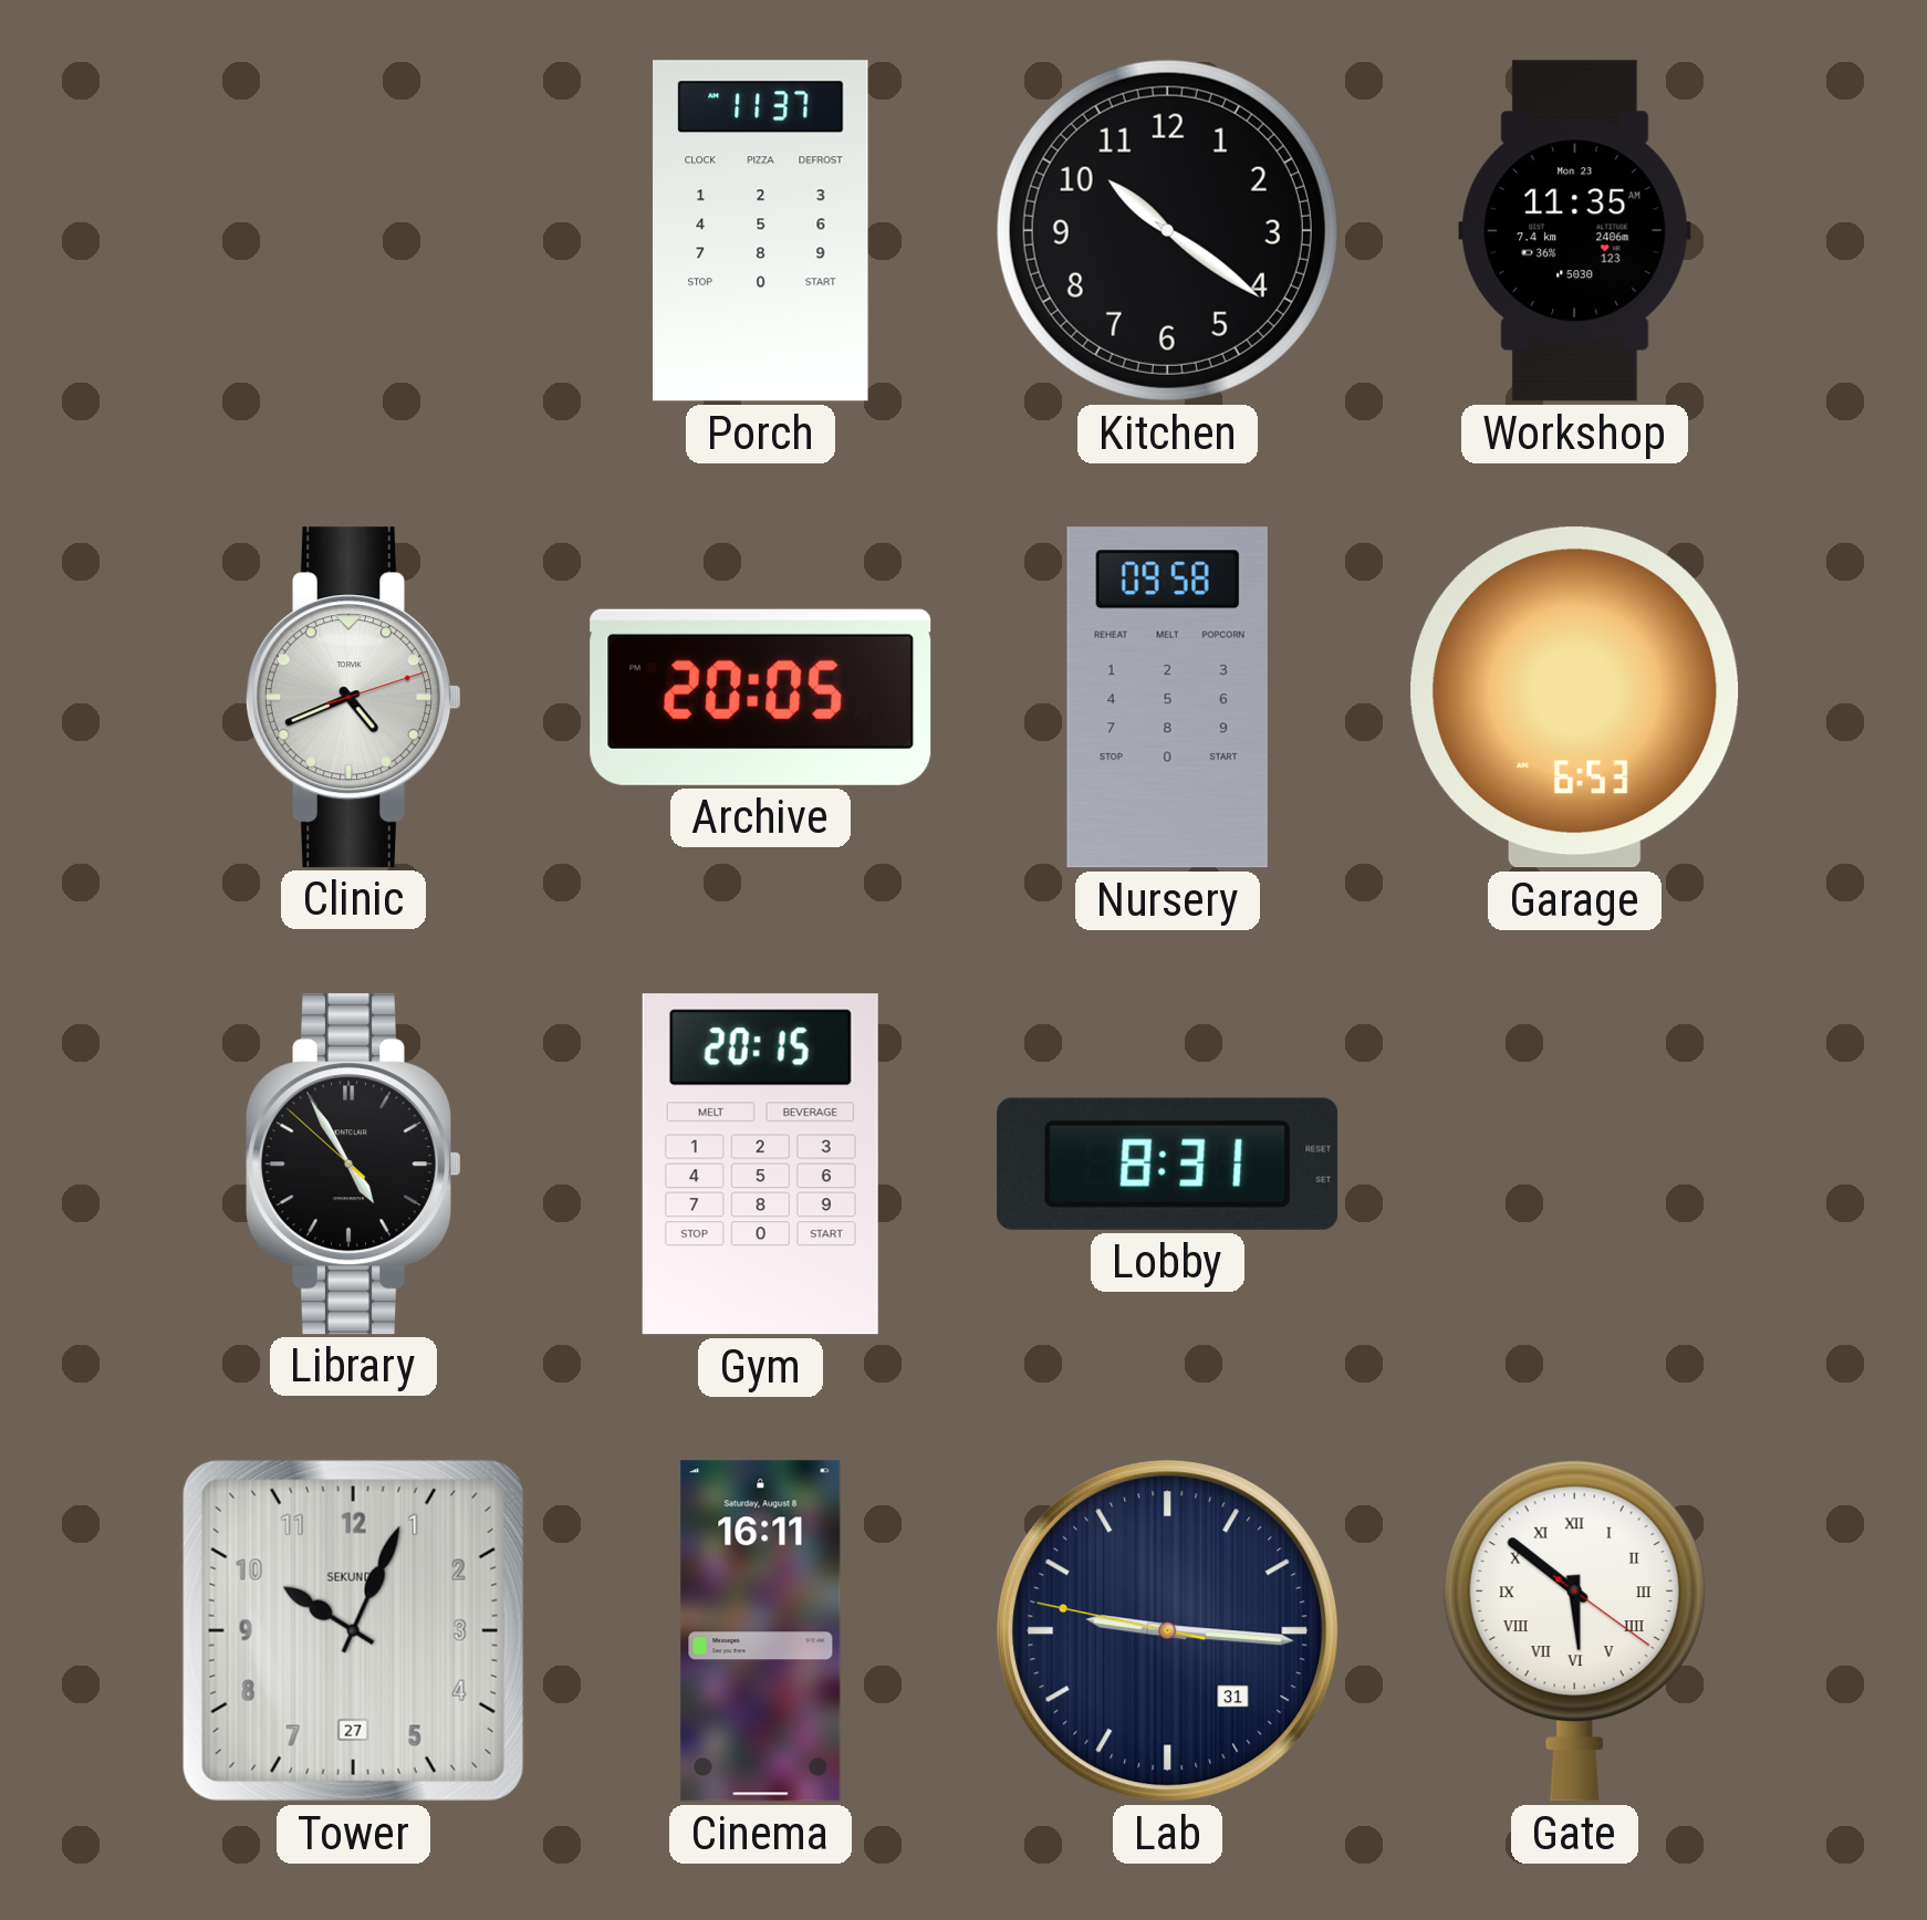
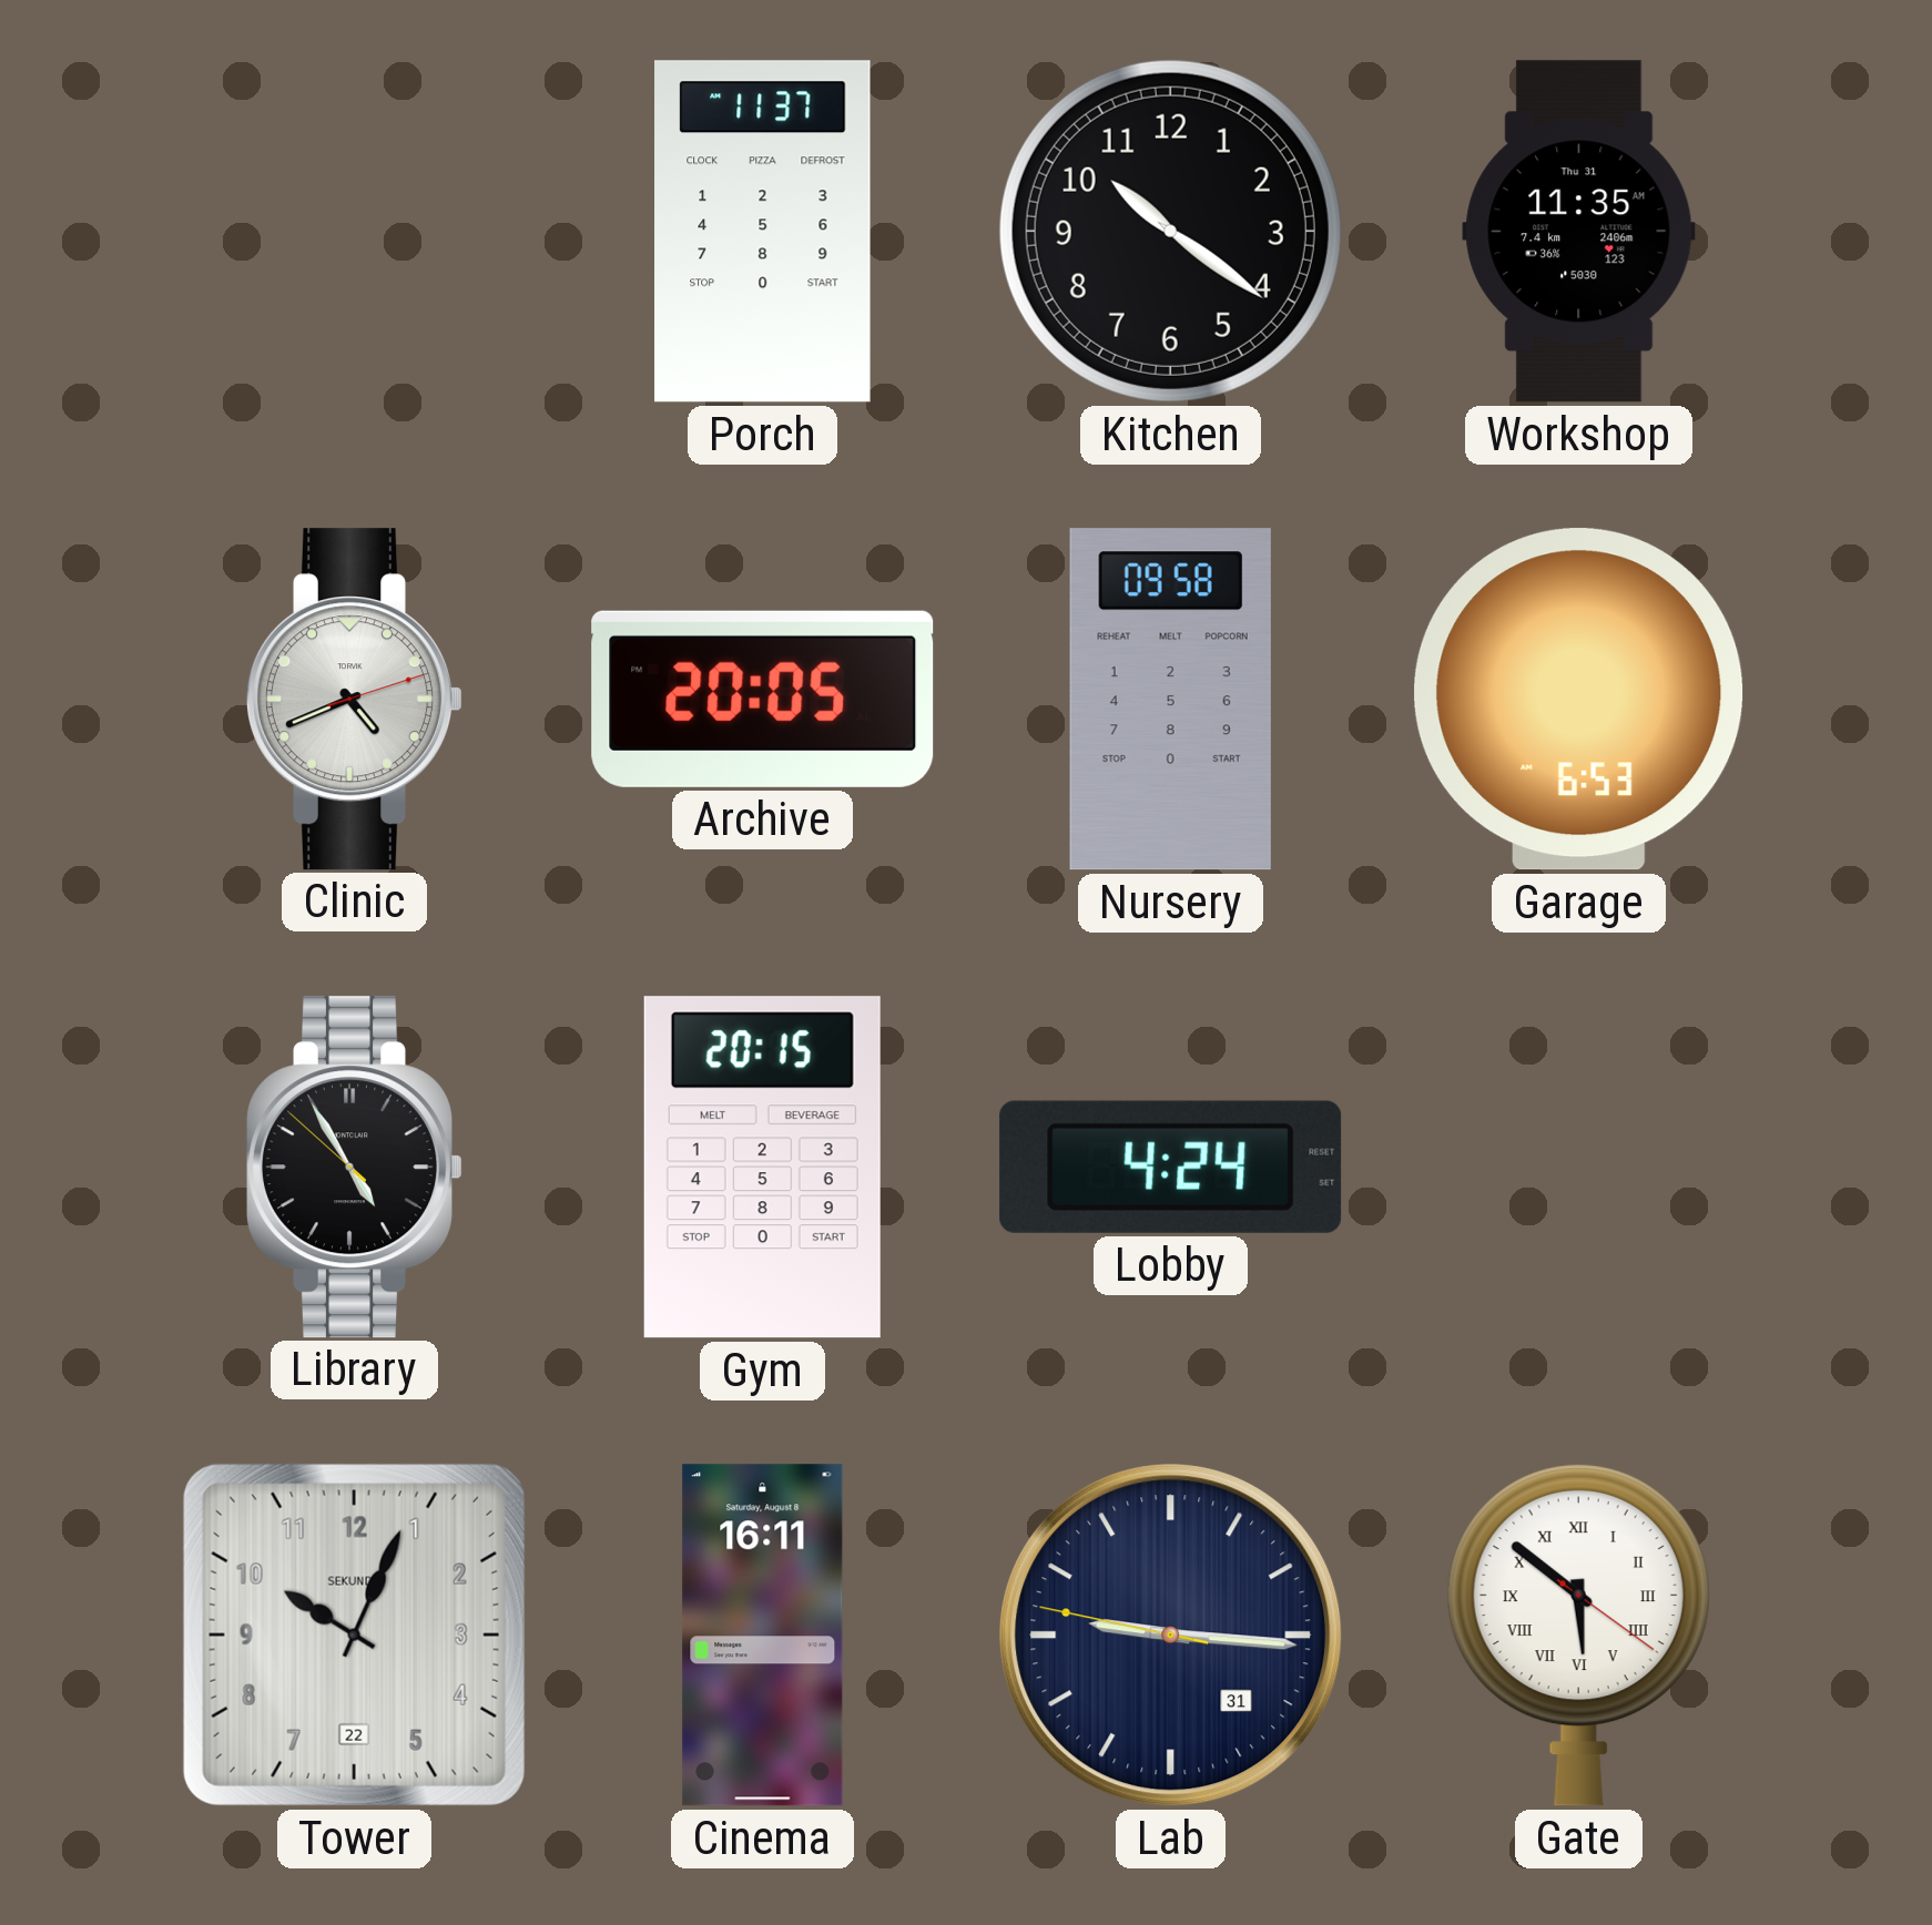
Workshop date: Mon 23 -> Thu 31 (1579, 232)
Lobby: 8:31 -> 4:24 (1171, 1167)
Tower date: 27 -> 22 (354, 1634)
